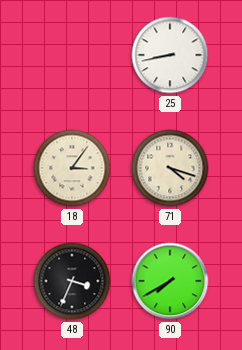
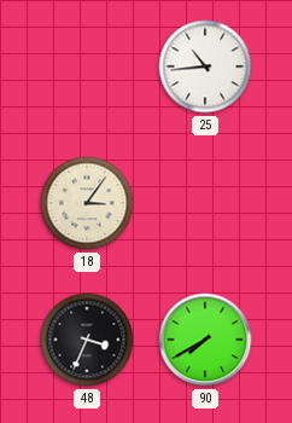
25: 8:43 -> 10:44 (205, 66)
71: 4:18 -> none (170, 168)
